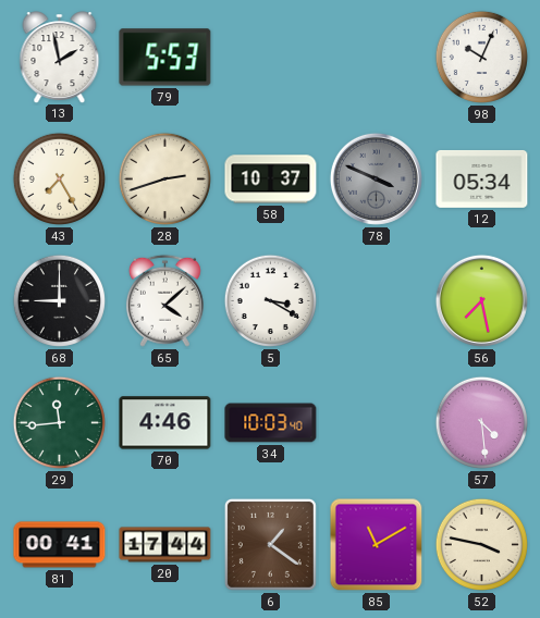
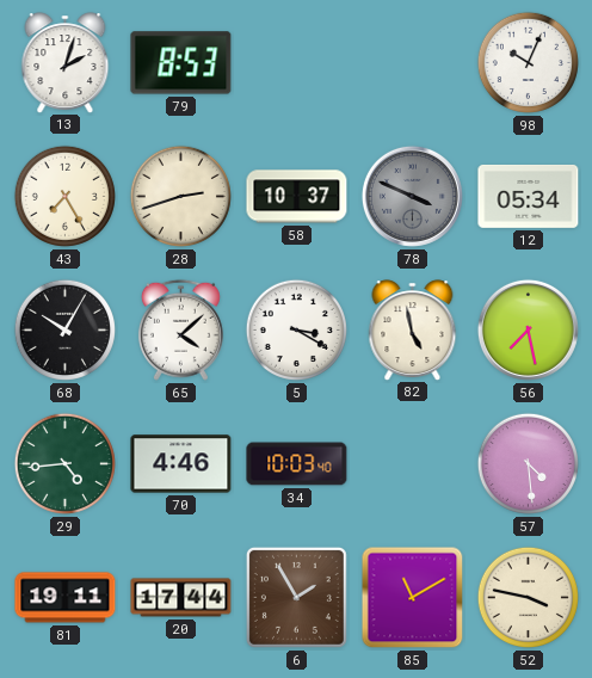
13: 1:58 -> 2:03 (66, 62)
79: 5:53 -> 8:53 (181, 63)
68: 9:00 -> 10:05 (64, 329)
82: none -> 4:58 (413, 329)
29: 11:44 -> 4:44 (64, 463)
81: 00:41 -> 19:11 (66, 598)
6: 1:21 -> 1:55 (296, 597)
